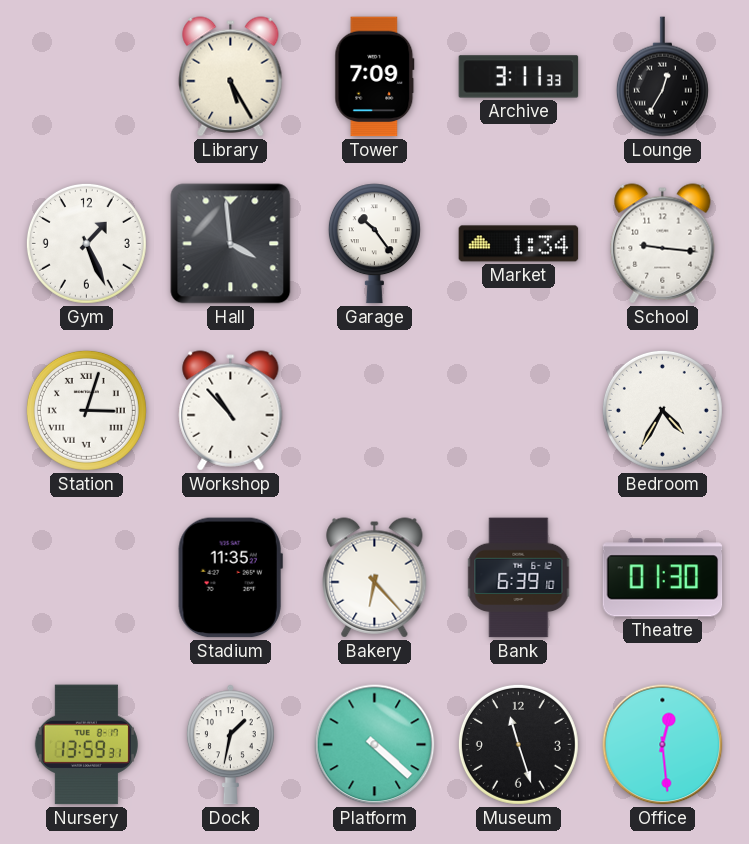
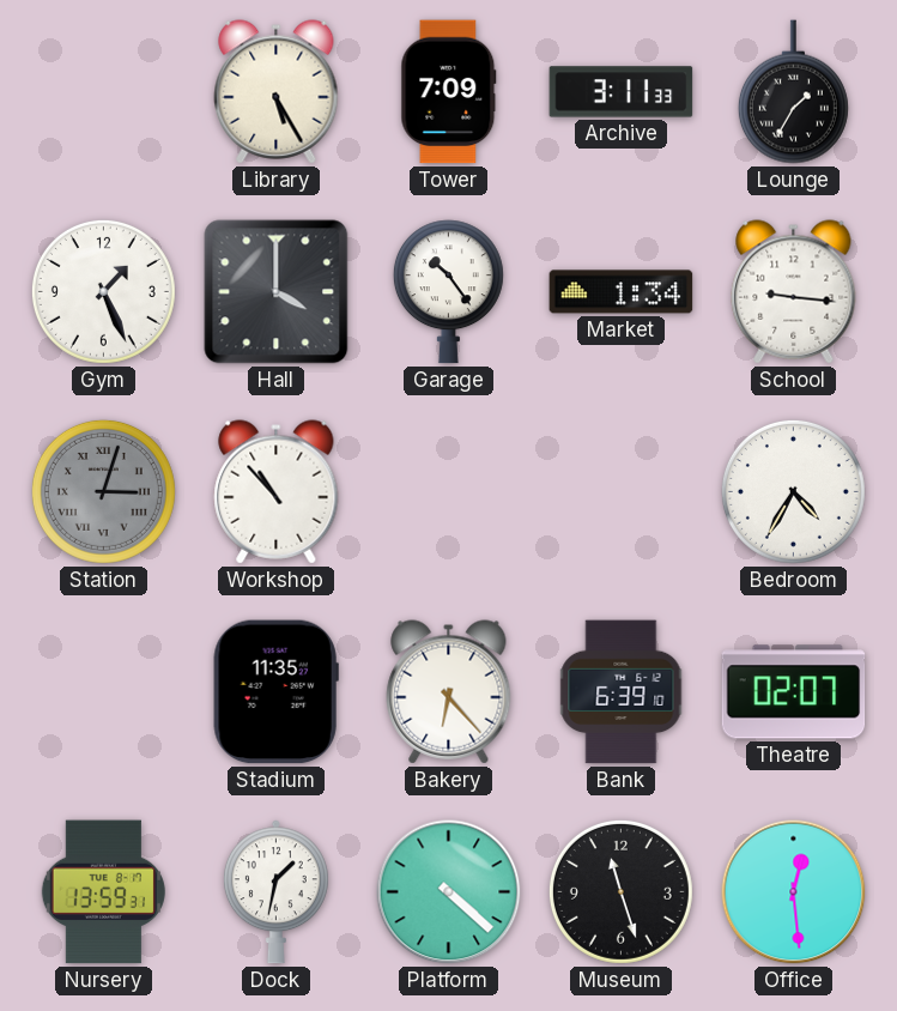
Lounge: 12:35 -> 1:35 (793, 92)
Hall: 3:59 -> 4:00 (277, 292)
Station dial: white -> grey (103, 491)
Theatre: 01:30 -> 02:07 (794, 692)
